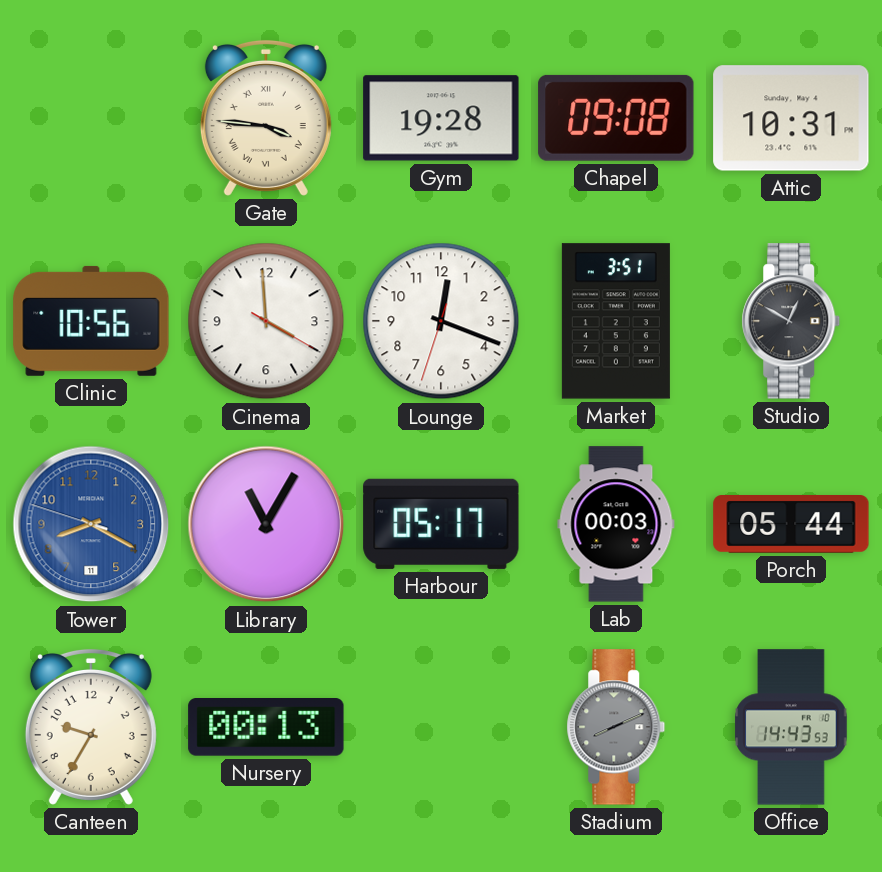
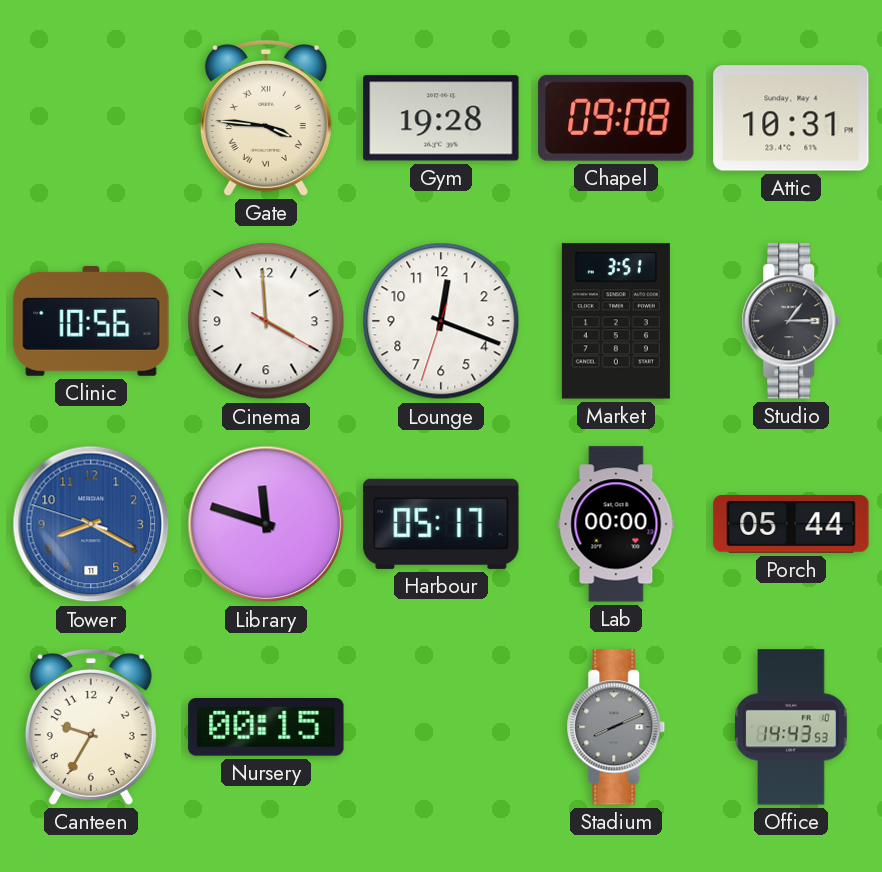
Studio: 12:50 -> 1:15 (791, 321)
Library: 11:05 -> 11:48 (266, 524)
Lab: 00:03 -> 00:00 (616, 524)
Nursery: 00:13 -> 00:15 (266, 728)
